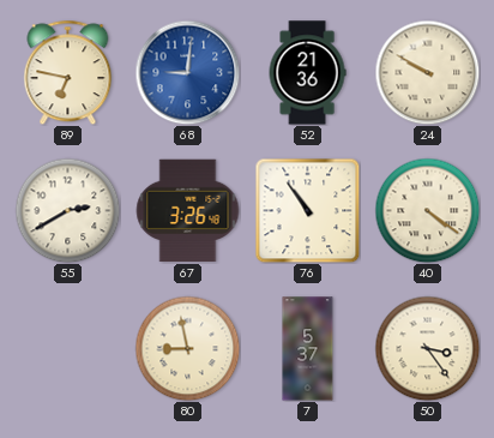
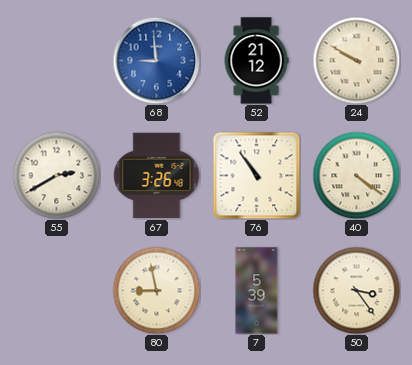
89: 6:47 -> none (68, 72)
68: 9:01 -> 8:59 (156, 60)
52: 21:36 -> 21:12 (256, 61)
7: 5:37 -> 5:39 (257, 291)
